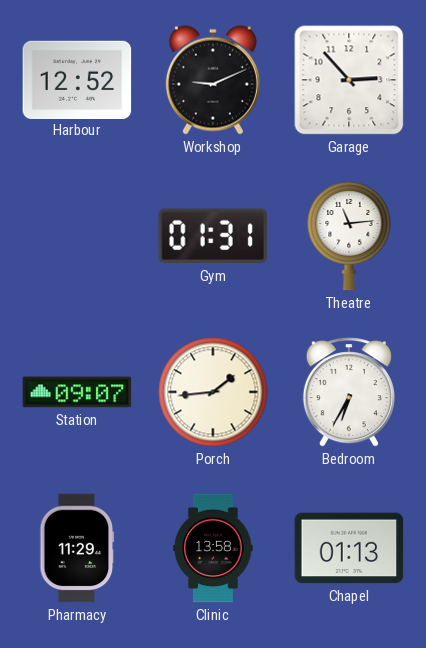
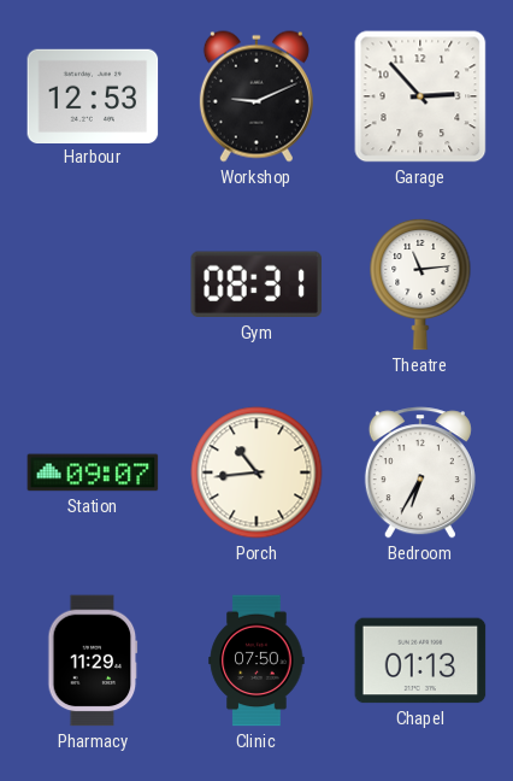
Harbour: 12:52 -> 12:53 (93, 95)
Gym: 01:31 -> 08:31 (255, 284)
Porch: 1:44 -> 10:44 (256, 472)
Clinic: 13:58 -> 07:50 (256, 660)
